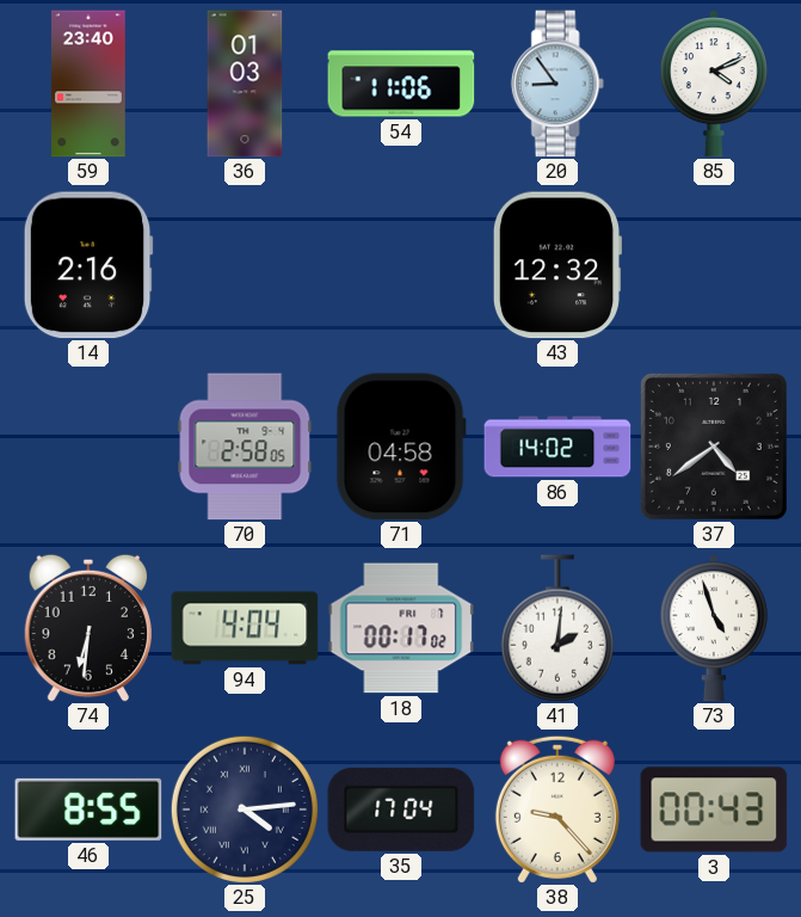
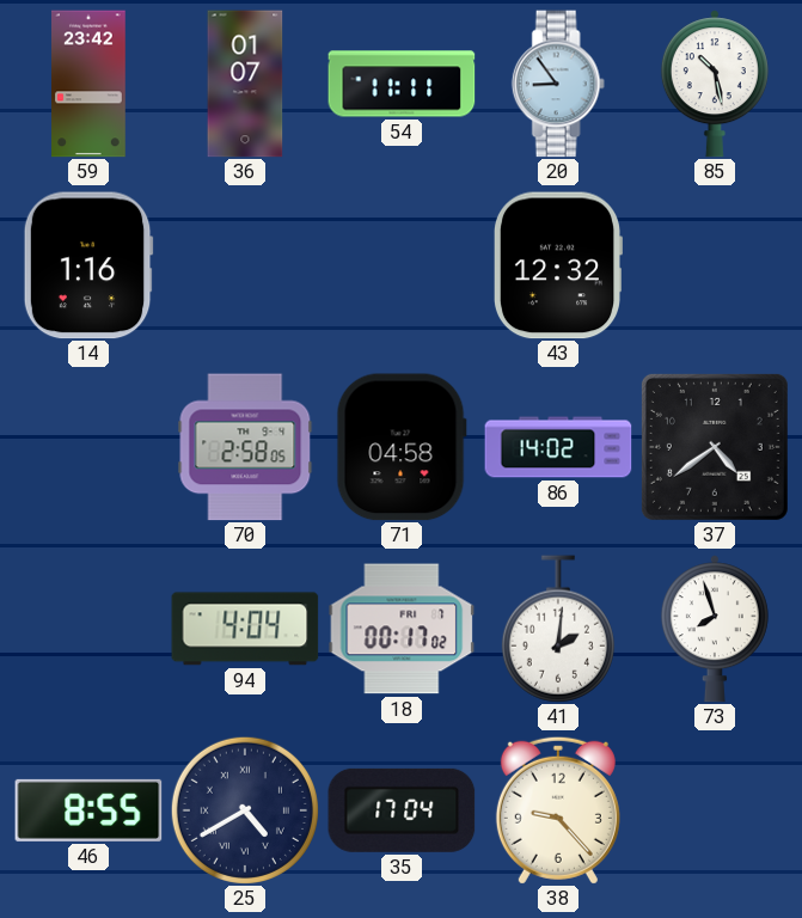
59: 23:40 -> 23:42 (90, 84)
36: 01:03 -> 01:07 (245, 84)
54: 11:06 -> 11:11 (402, 84)
85: 4:11 -> 10:28 (715, 84)
14: 2:16 -> 1:16 (88, 265)
74: 6:31 -> none (87, 628)
73: 4:57 -> 7:57 (715, 629)
25: 4:14 -> 4:40 (245, 810)
3: 00:43 -> none (714, 810)
